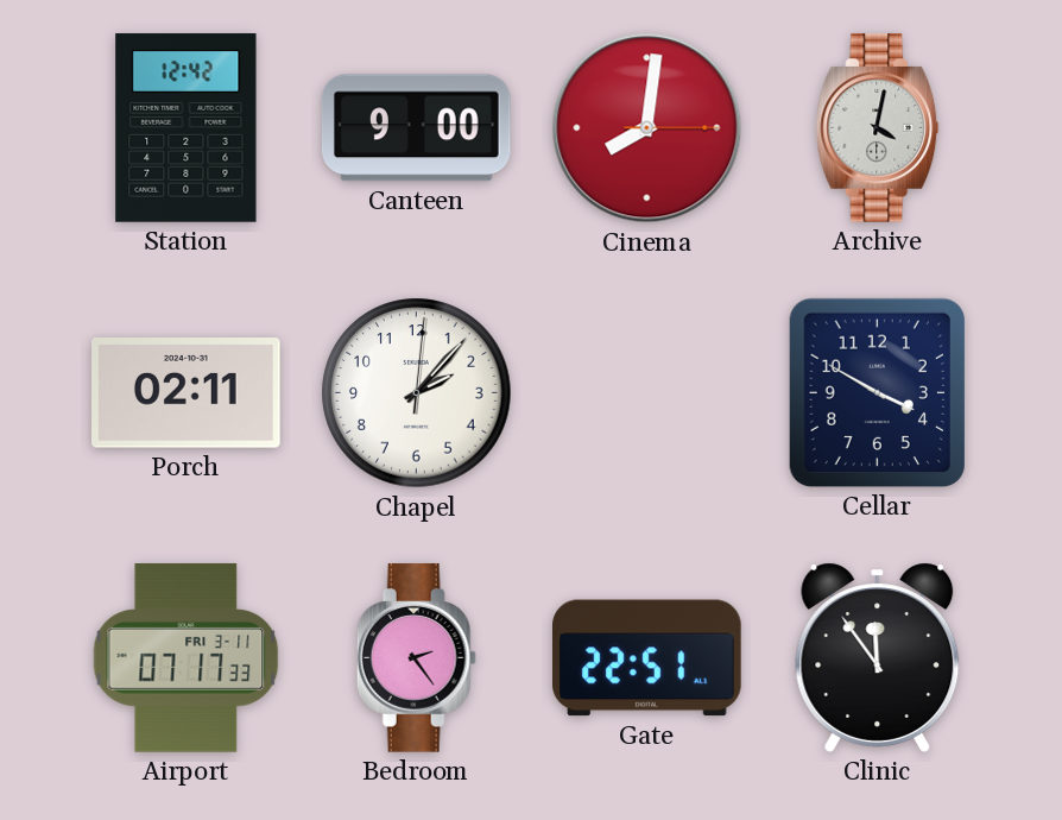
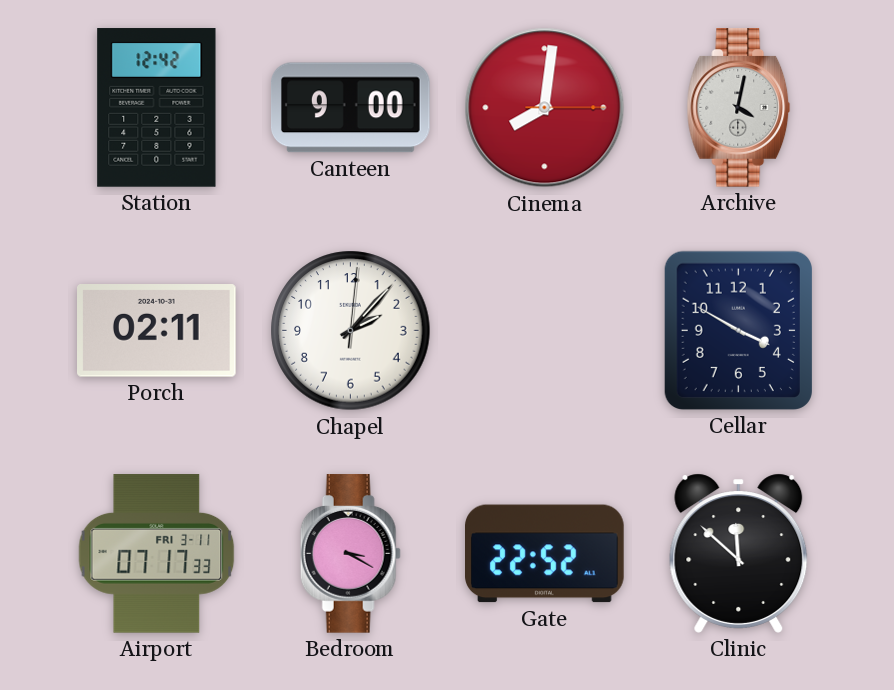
Bedroom: 2:24 -> 3:20 (350, 554)
Gate: 22:51 -> 22:52 (545, 554)
Clinic: 11:54 -> 11:52 (739, 553)
